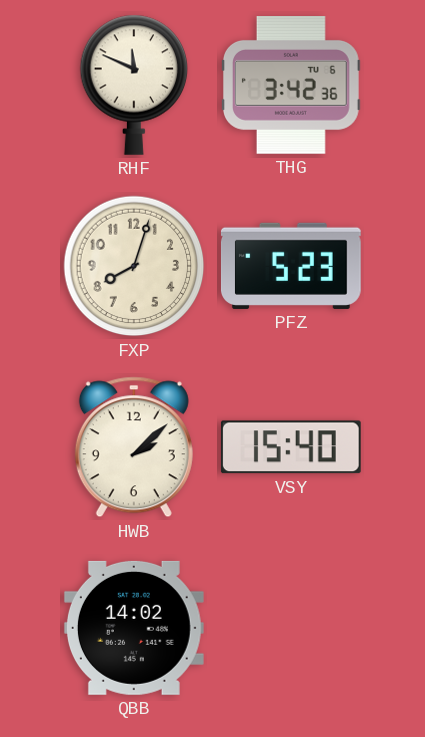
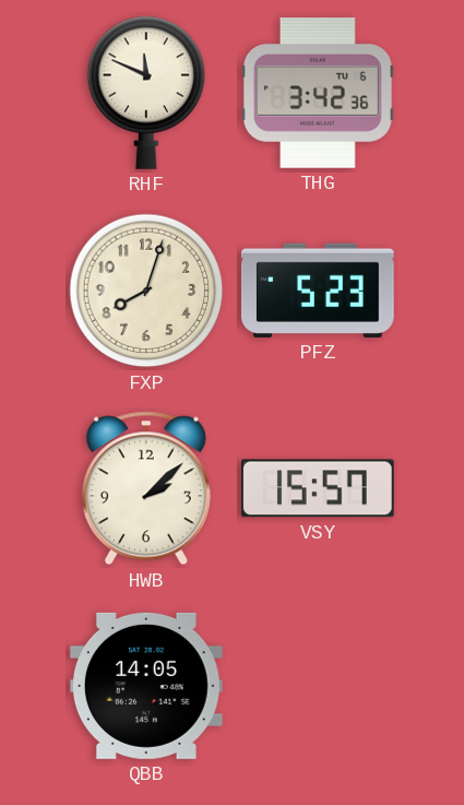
VSY: 15:40 -> 15:57 (318, 488)
QBB: 14:02 -> 14:05 (146, 686)
